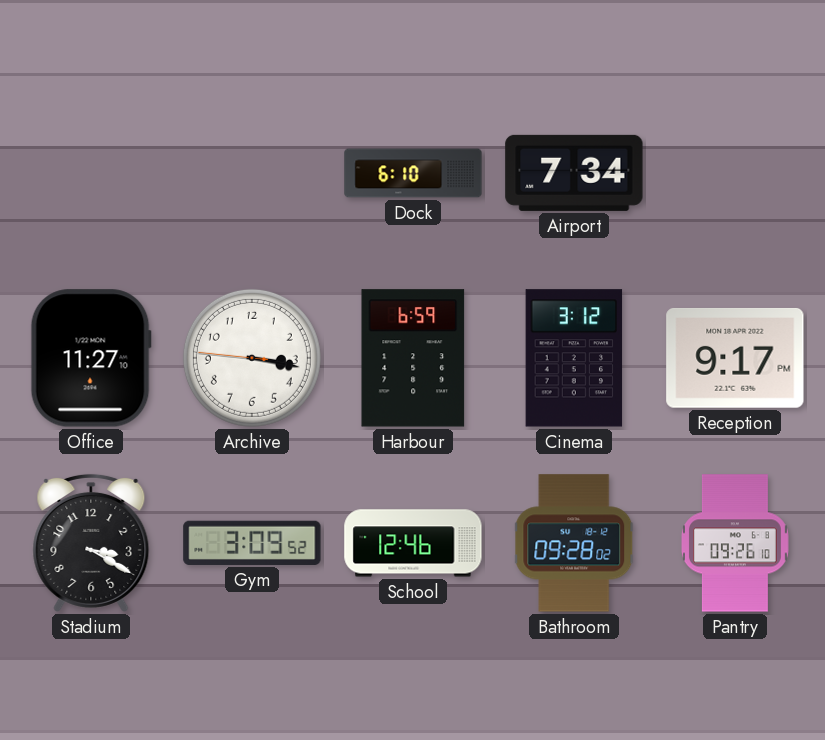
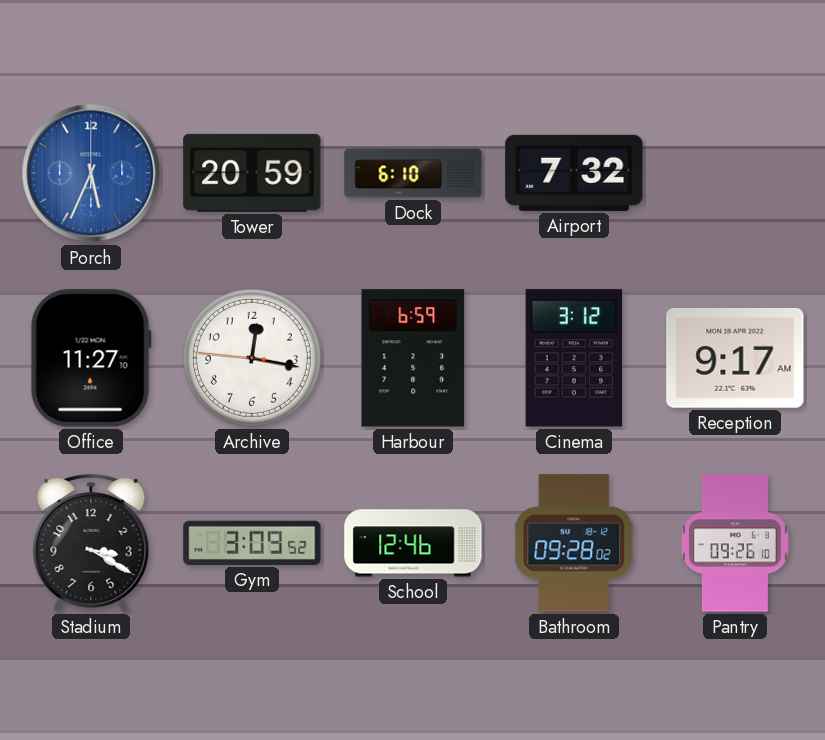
Porch: none -> 5:34 (91, 173)
Tower: none -> 20:59 (252, 173)
Airport: 7:34 -> 7:32 (574, 173)
Archive: 3:16 -> 12:16 (252, 358)
Reception: 9:17 PM -> 9:17 AM (735, 358)
